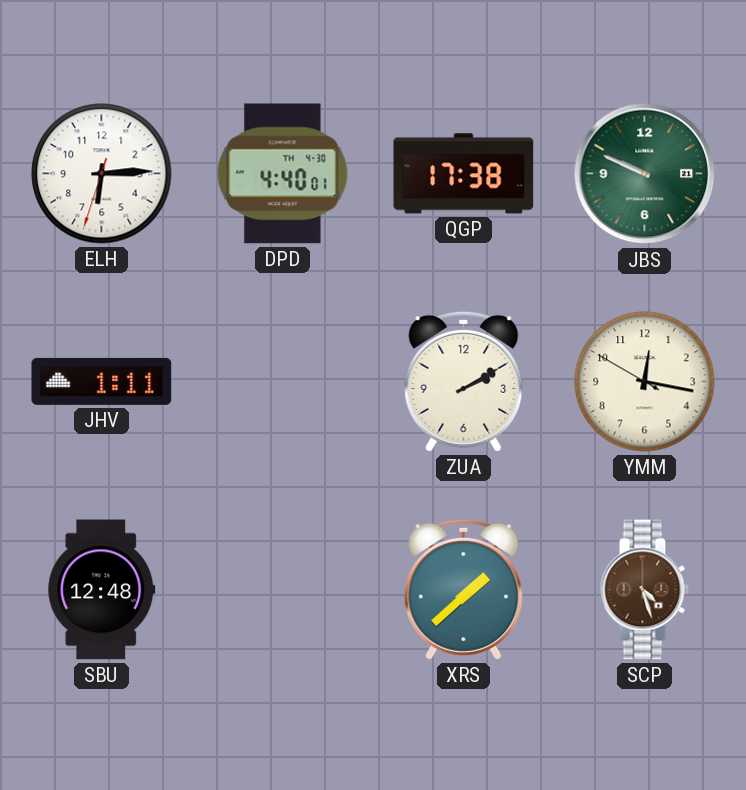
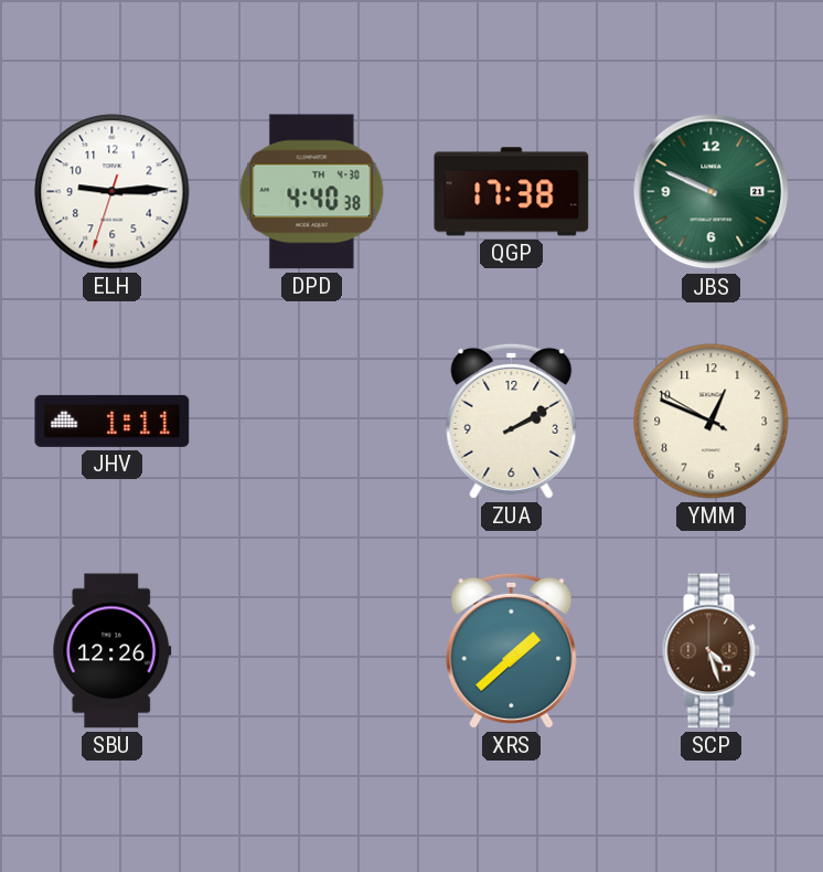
ELH: 6:14 -> 9:14 (113, 192)
DPD: 4:40:01 -> 4:40:38 (312, 192)
YMM: 12:16 -> 12:48 (712, 422)
SBU: 12:48 -> 12:26 (113, 651)
